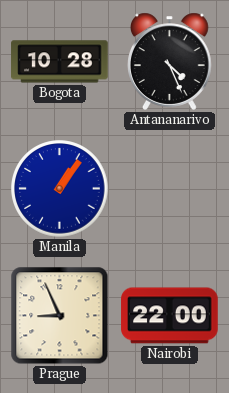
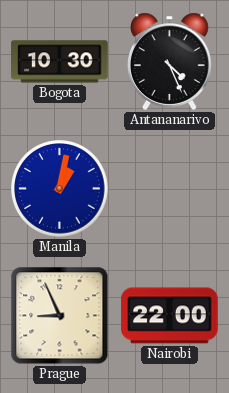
Bogota: 10:28 -> 10:30 (60, 62)
Manila: 1:06 -> 1:02 (60, 189)
